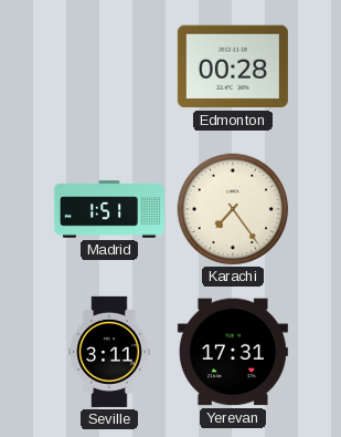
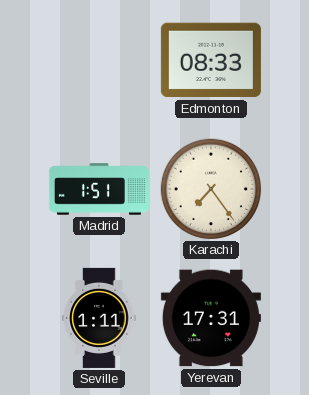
Edmonton: 00:28 -> 08:33 (211, 60)
Seville: 3:11 -> 1:11 (99, 318)
